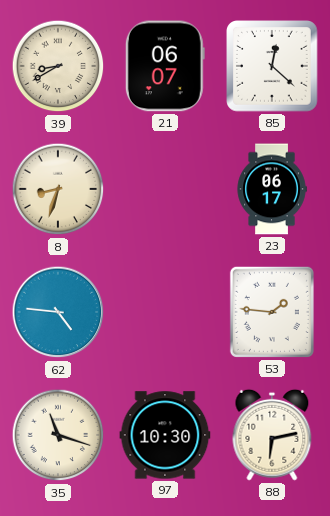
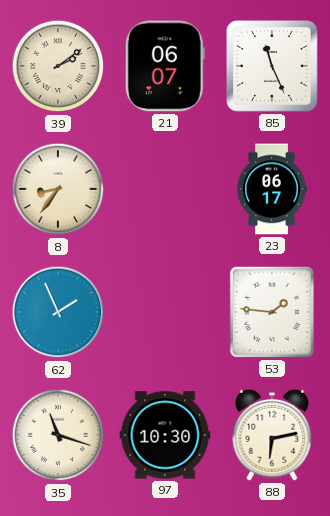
39: 8:40 -> 2:09 (58, 66)
85: 12:22 -> 11:26 (273, 67)
8: 8:33 -> 8:36 (58, 189)
62: 4:46 -> 1:56 (58, 312)
